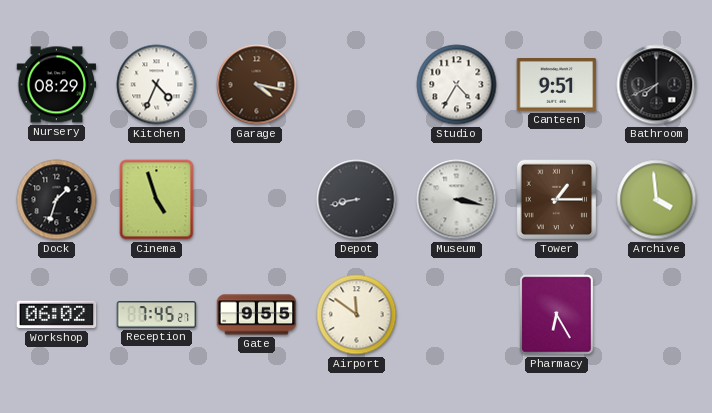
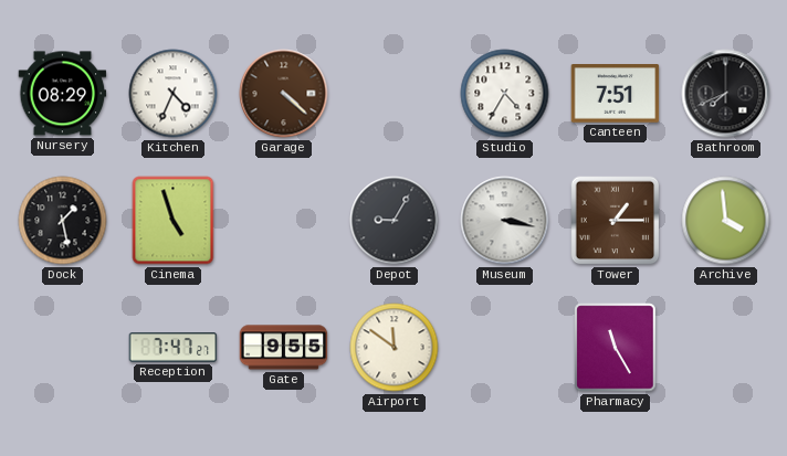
Garage: 4:17 -> 4:22 (284, 94)
Canteen: 9:51 -> 7:51 (616, 94)
Dock: 1:33 -> 1:28 (63, 221)
Depot: 8:43 -> 9:05 (395, 221)
Workshop: 06:02 -> none (57, 315)
Reception: 7:45 -> 7:47 (174, 348)
Pharmacy: 6:25 -> 11:25 (616, 348)
